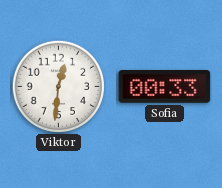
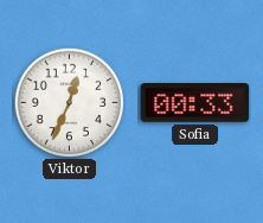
Viktor: 12:31 -> 12:34 (69, 102)
